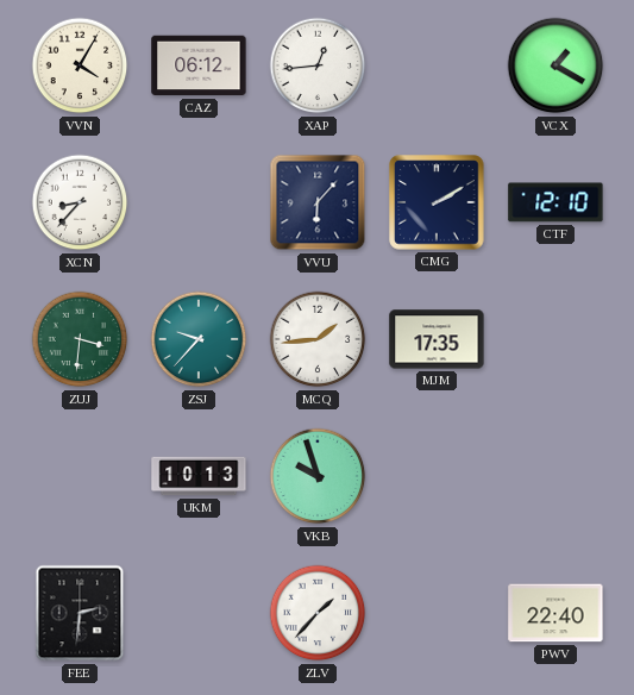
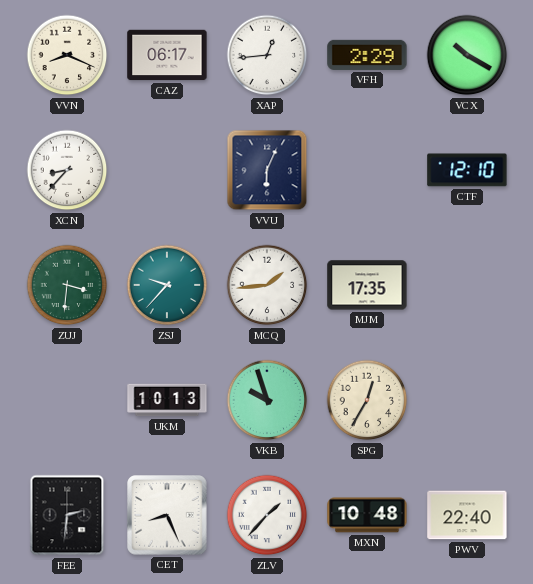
VVN: 4:05 -> 8:19 (67, 55)
CAZ: 06:12 -> 06:17 (167, 55)
VFH: none -> 2:29 (367, 55)
VCX: 1:20 -> 10:20 (467, 55)
VVU: 6:07 -> 6:04 (267, 170)
CMG: 2:10 -> none (437, 202)
SPG: none -> 12:35 (367, 400)
CET: none -> 8:26 (167, 515)
MXN: none -> 10:48 (367, 515)
